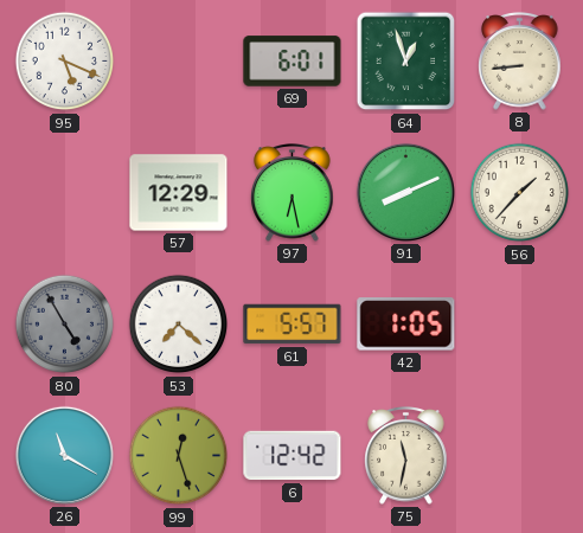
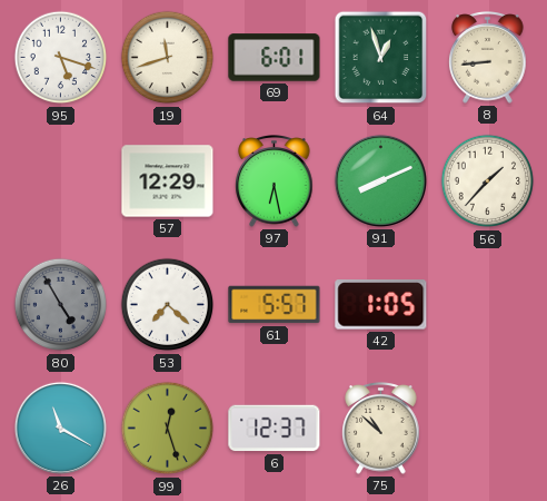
95: 5:19 -> 5:18 (61, 58)
19: none -> 11:42 (168, 58)
6: 12:42 -> 12:37 (275, 429)
75: 11:32 -> 10:52 (381, 429)
